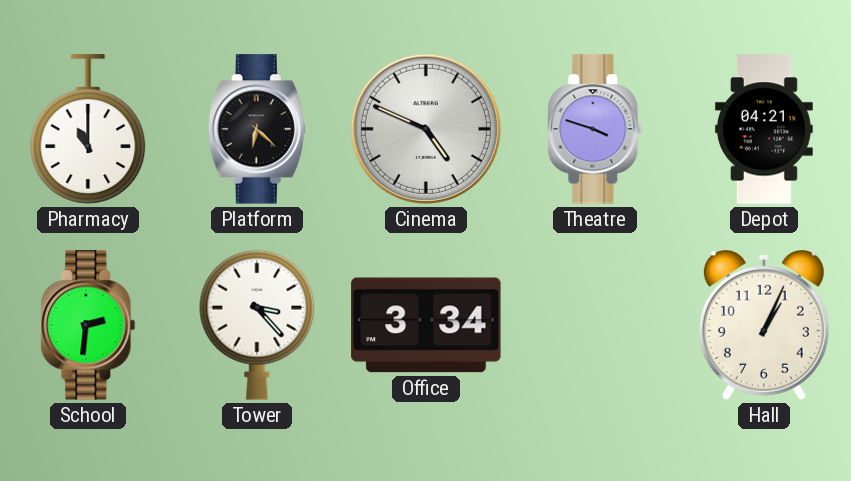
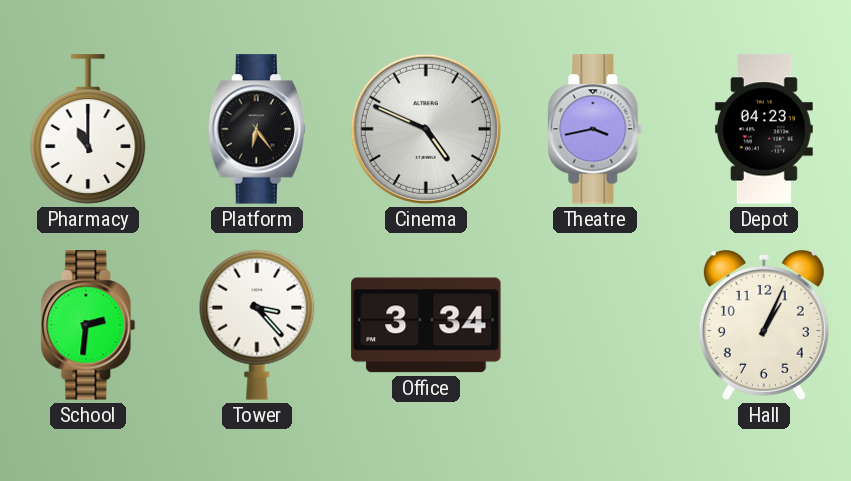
Platform: 6:22 -> 6:24 (257, 129)
Theatre: 3:48 -> 3:43 (595, 129)
Depot: 04:21 -> 04:23 (764, 129)
